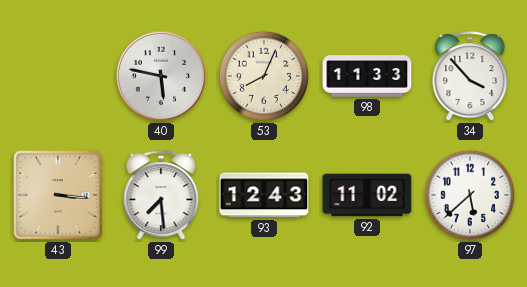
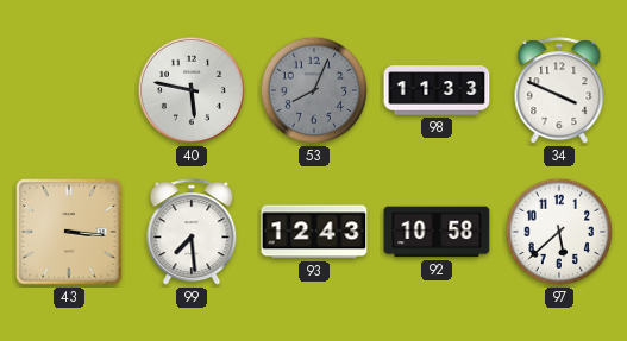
53 dial: cream -> grey (314, 90)
34: 3:53 -> 3:49 (559, 91)
92: 11:02 -> 10:58 (437, 232)
